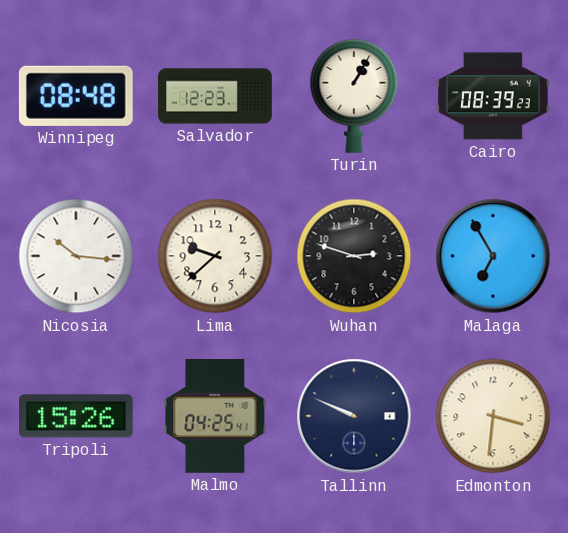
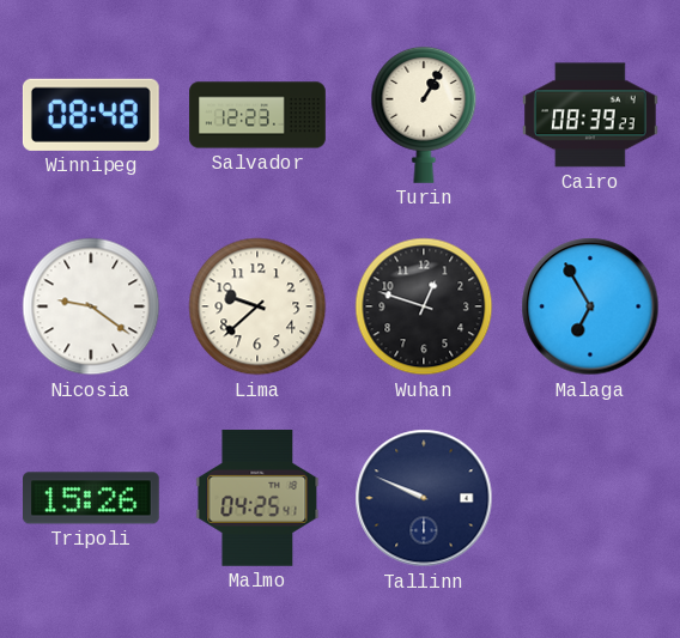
Nicosia: 10:16 -> 9:21 (91, 306)
Wuhan: 2:48 -> 12:48 (424, 306)
Edmonton: 3:31 -> none (493, 416)
